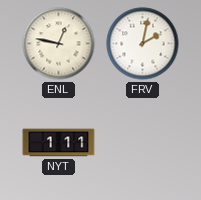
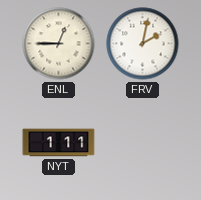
ENL: 12:47 -> 12:45 (59, 44)
